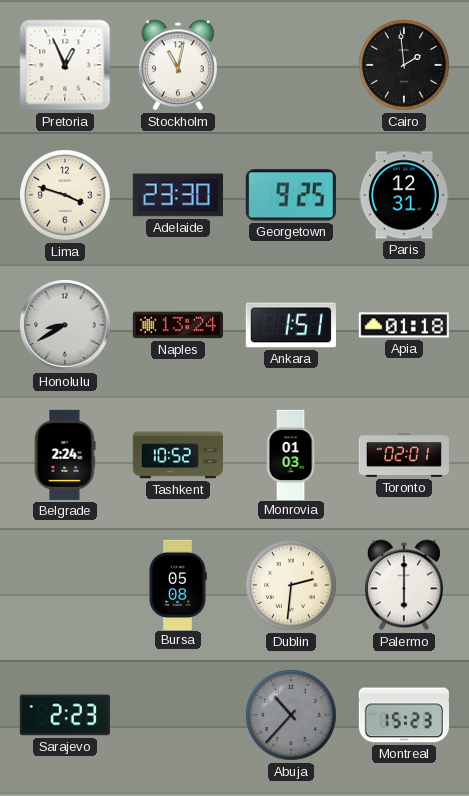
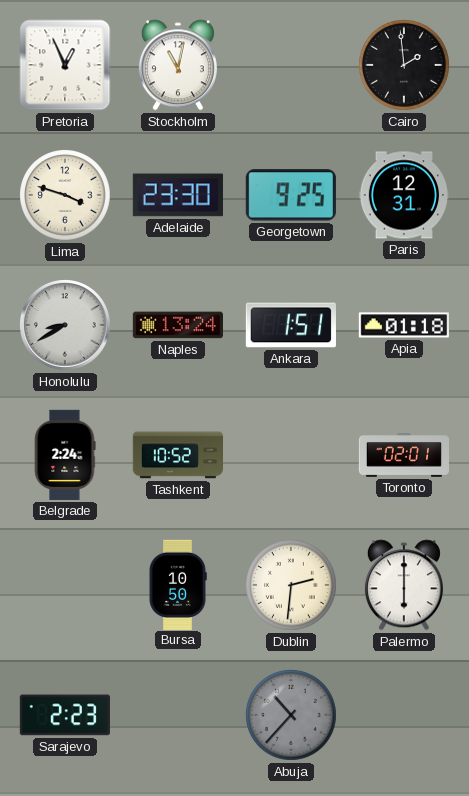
Monrovia: 01:03 -> none (291, 454)
Bursa: 05:08 -> 10:50 (178, 584)
Montreal: 15:23 -> none (404, 715)
